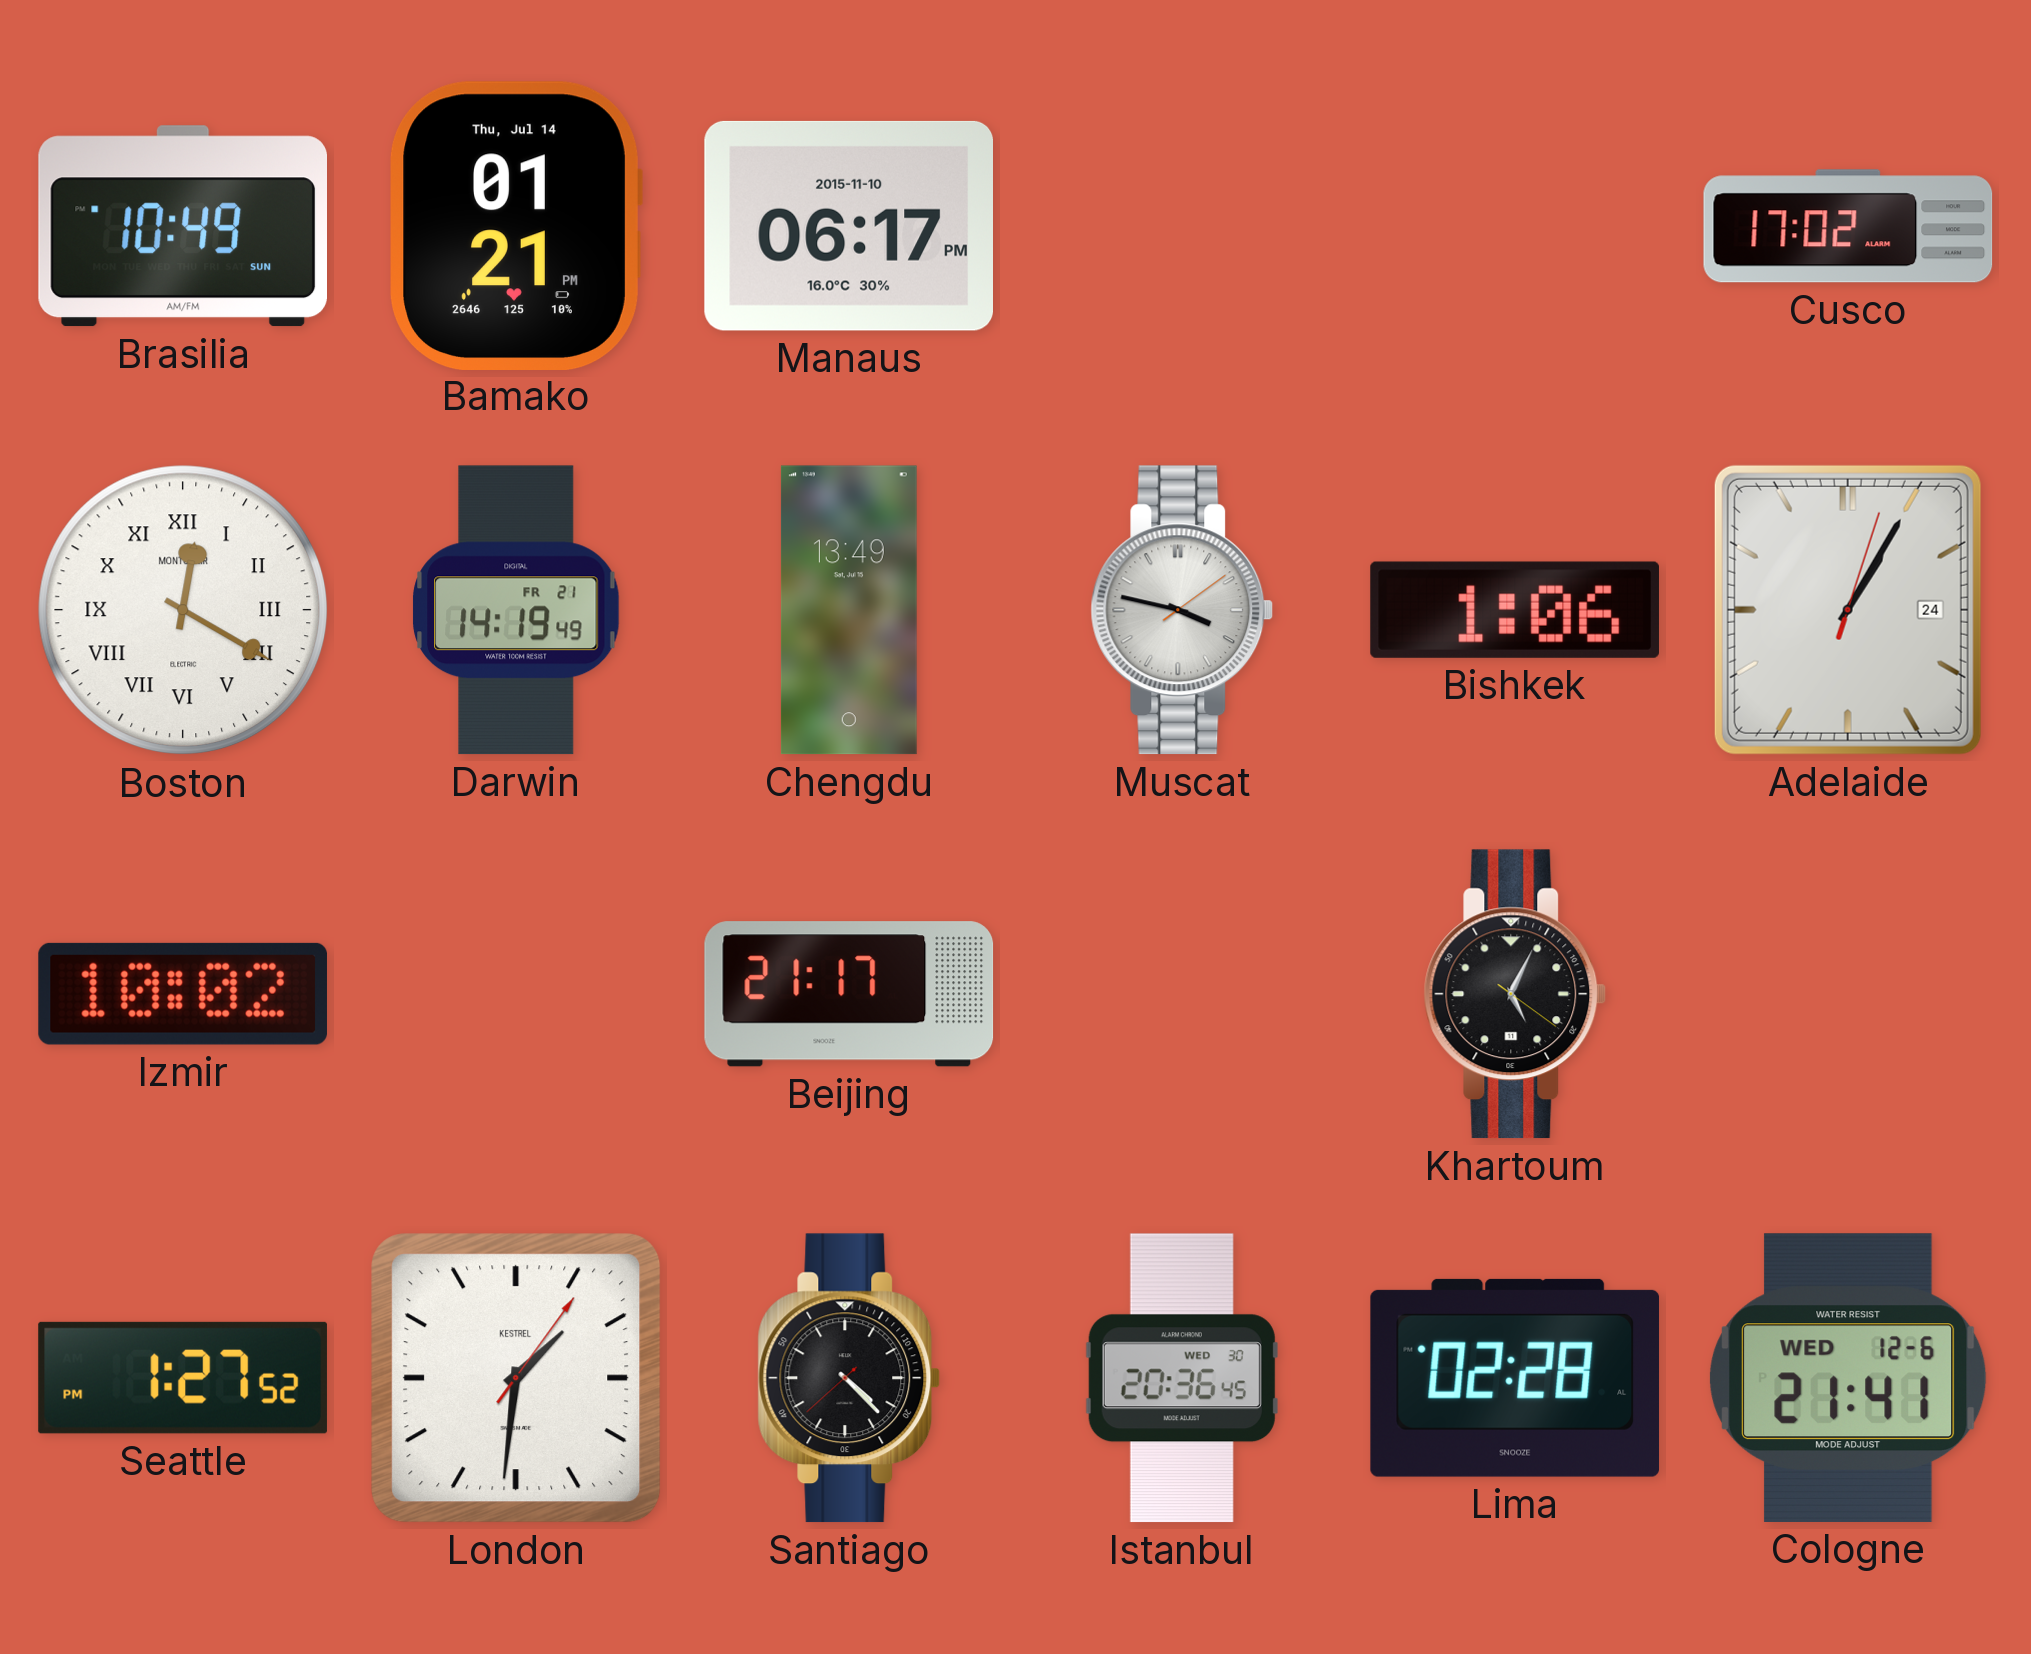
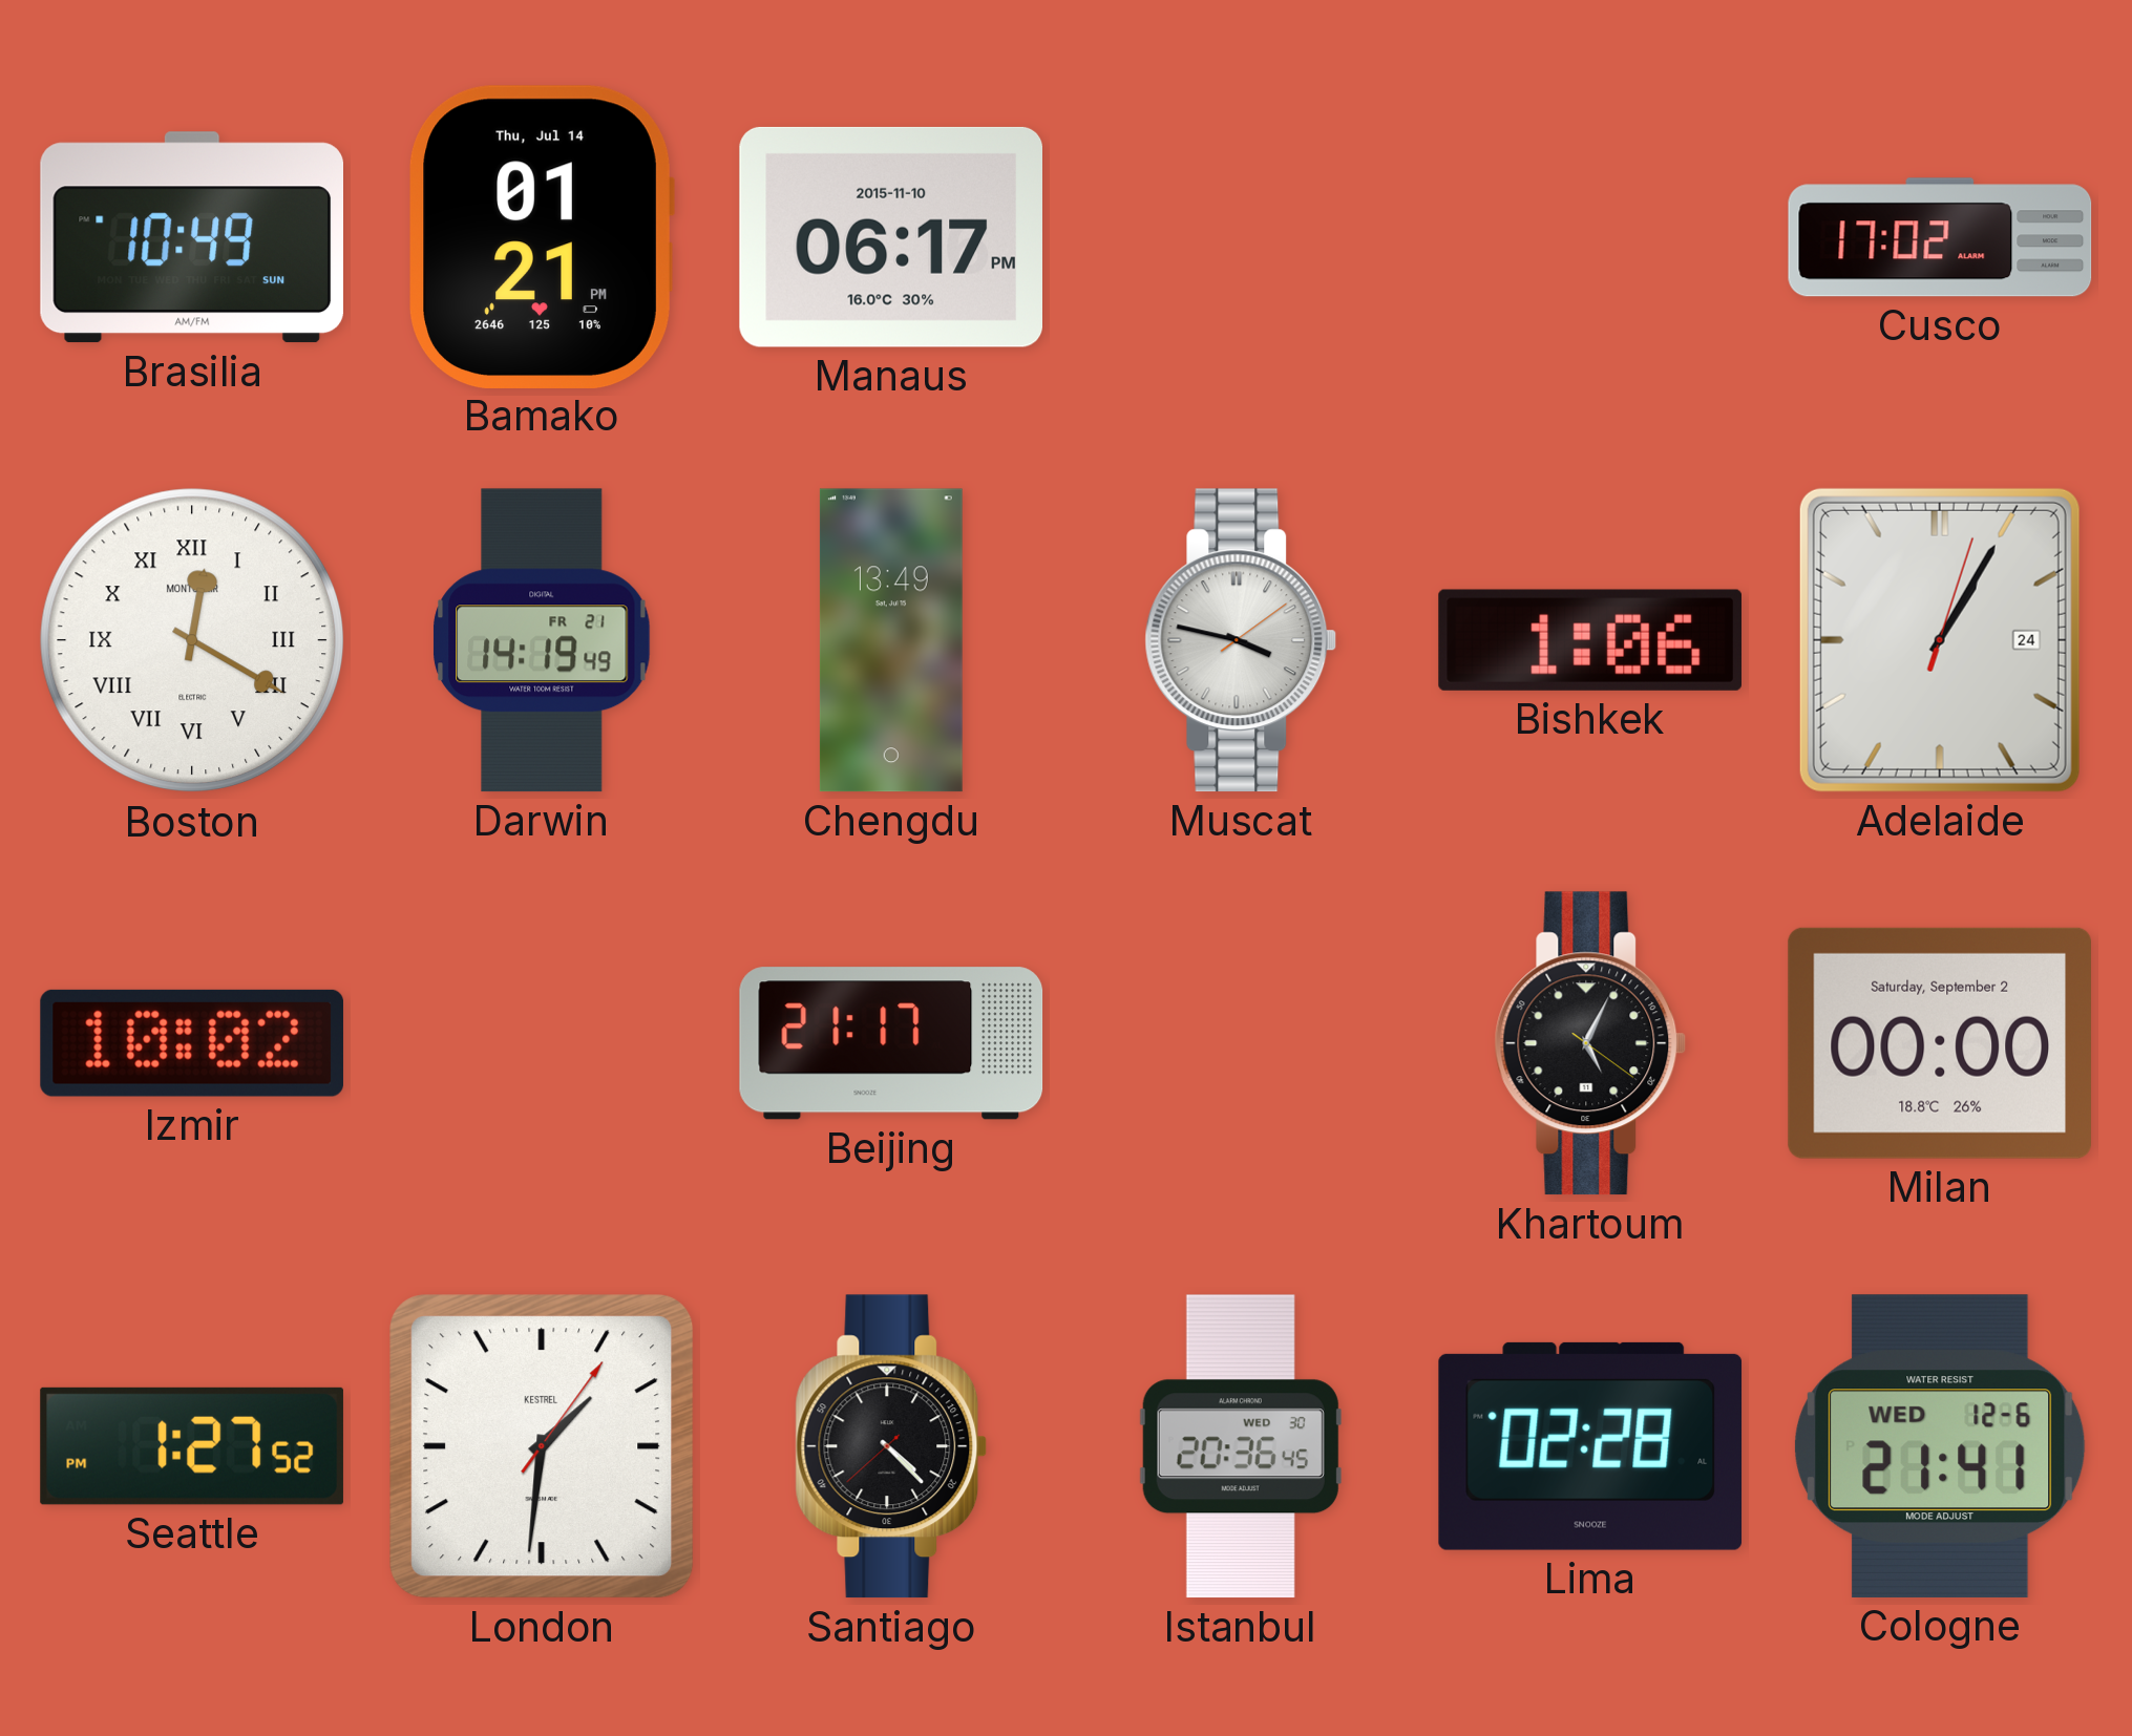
Milan: none -> 00:00 (1939, 1043)
